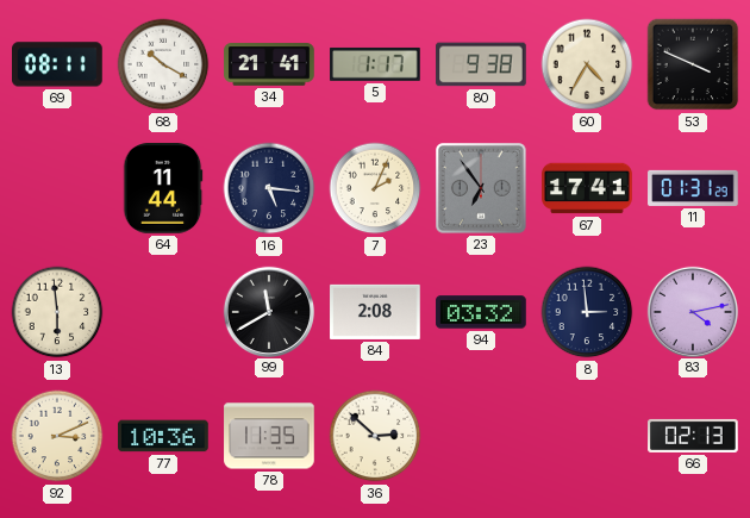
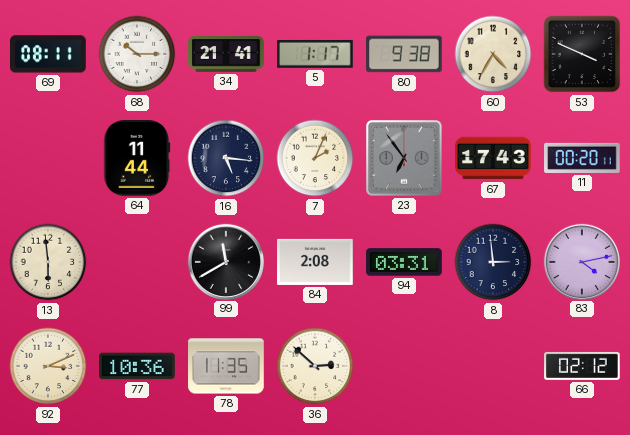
68: 10:20 -> 10:15 (137, 54)
67: 17:41 -> 17:43 (493, 158)
11: 01:31 -> 00:20 (582, 158)
94: 03:32 -> 03:31 (404, 262)
66: 02:13 -> 02:12 (582, 366)
